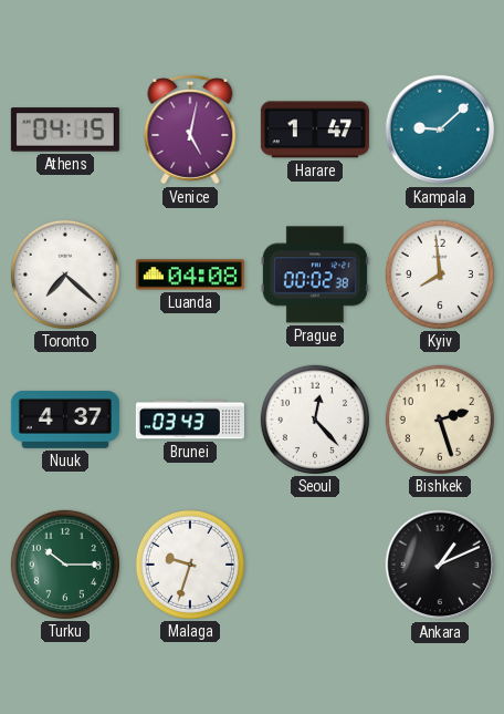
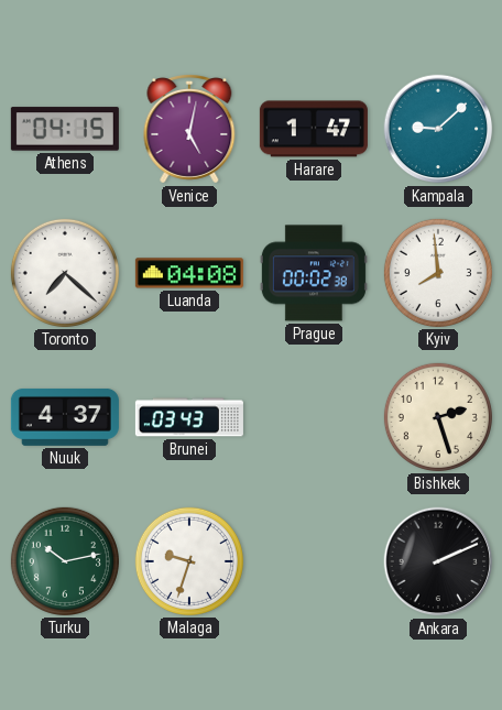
Seoul: 12:23 -> none (315, 420)
Turku: 10:15 -> 10:13 (65, 561)
Ankara: 1:11 -> 2:11 (438, 561)
